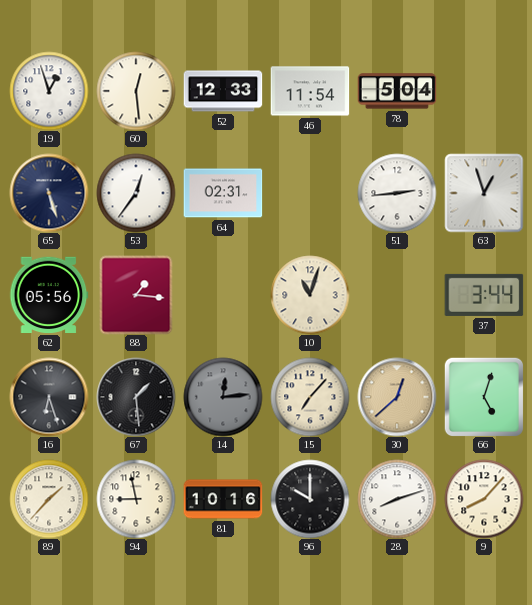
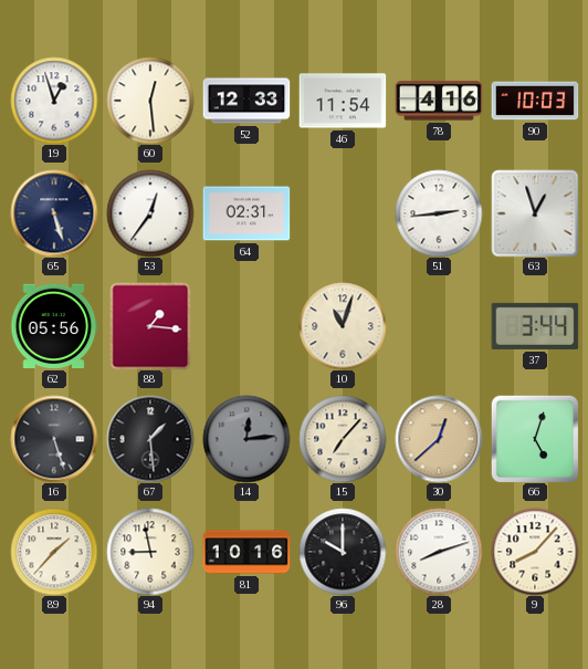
78: 5:04 -> 4:16 (439, 101)
90: none -> 10:03 (535, 101)
16: 6:27 -> 5:27 (54, 439)
